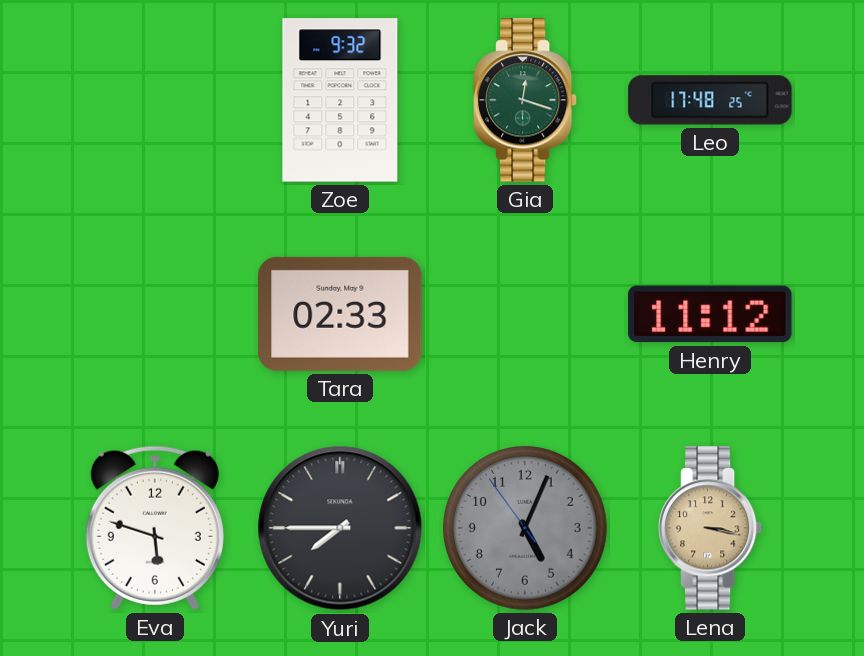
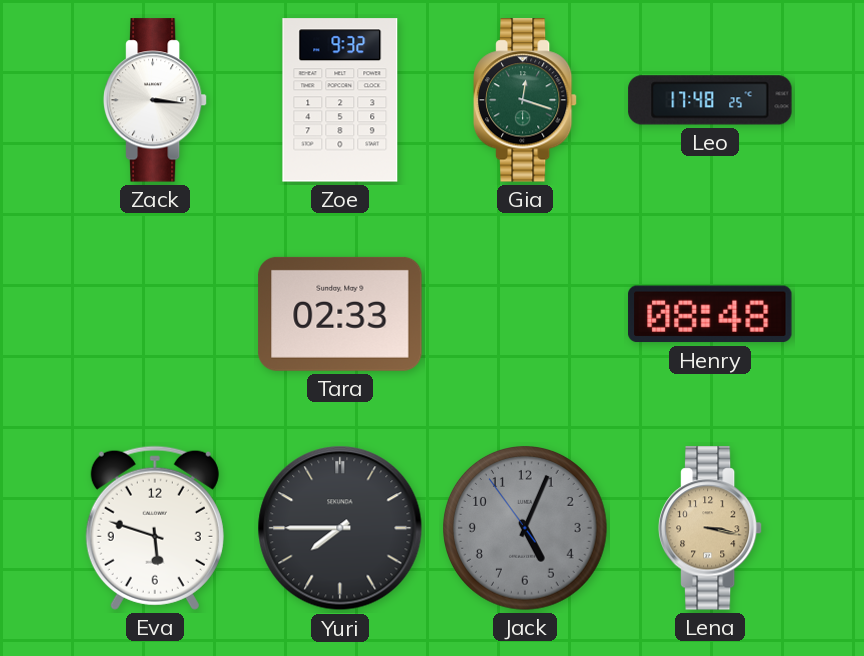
Zack: none -> 3:16 (155, 100)
Henry: 11:12 -> 08:48 (710, 314)
